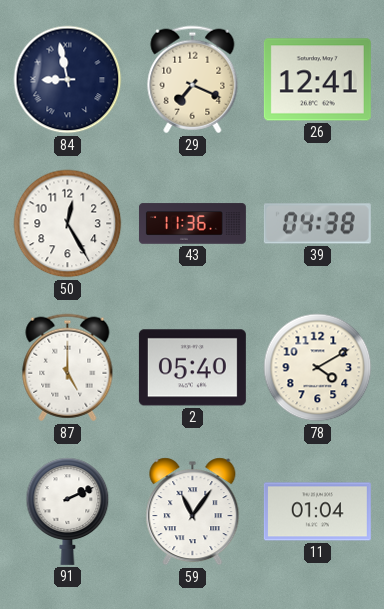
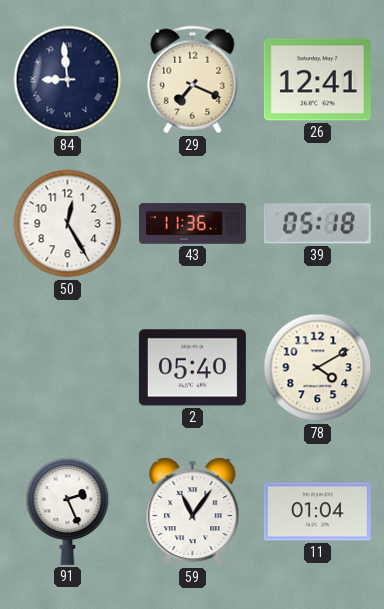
84: 8:58 -> 8:59 (68, 80)
39: 04:38 -> 05:18 (317, 224)
87: 5:00 -> none (68, 368)
91: 2:11 -> 2:26 (68, 511)
